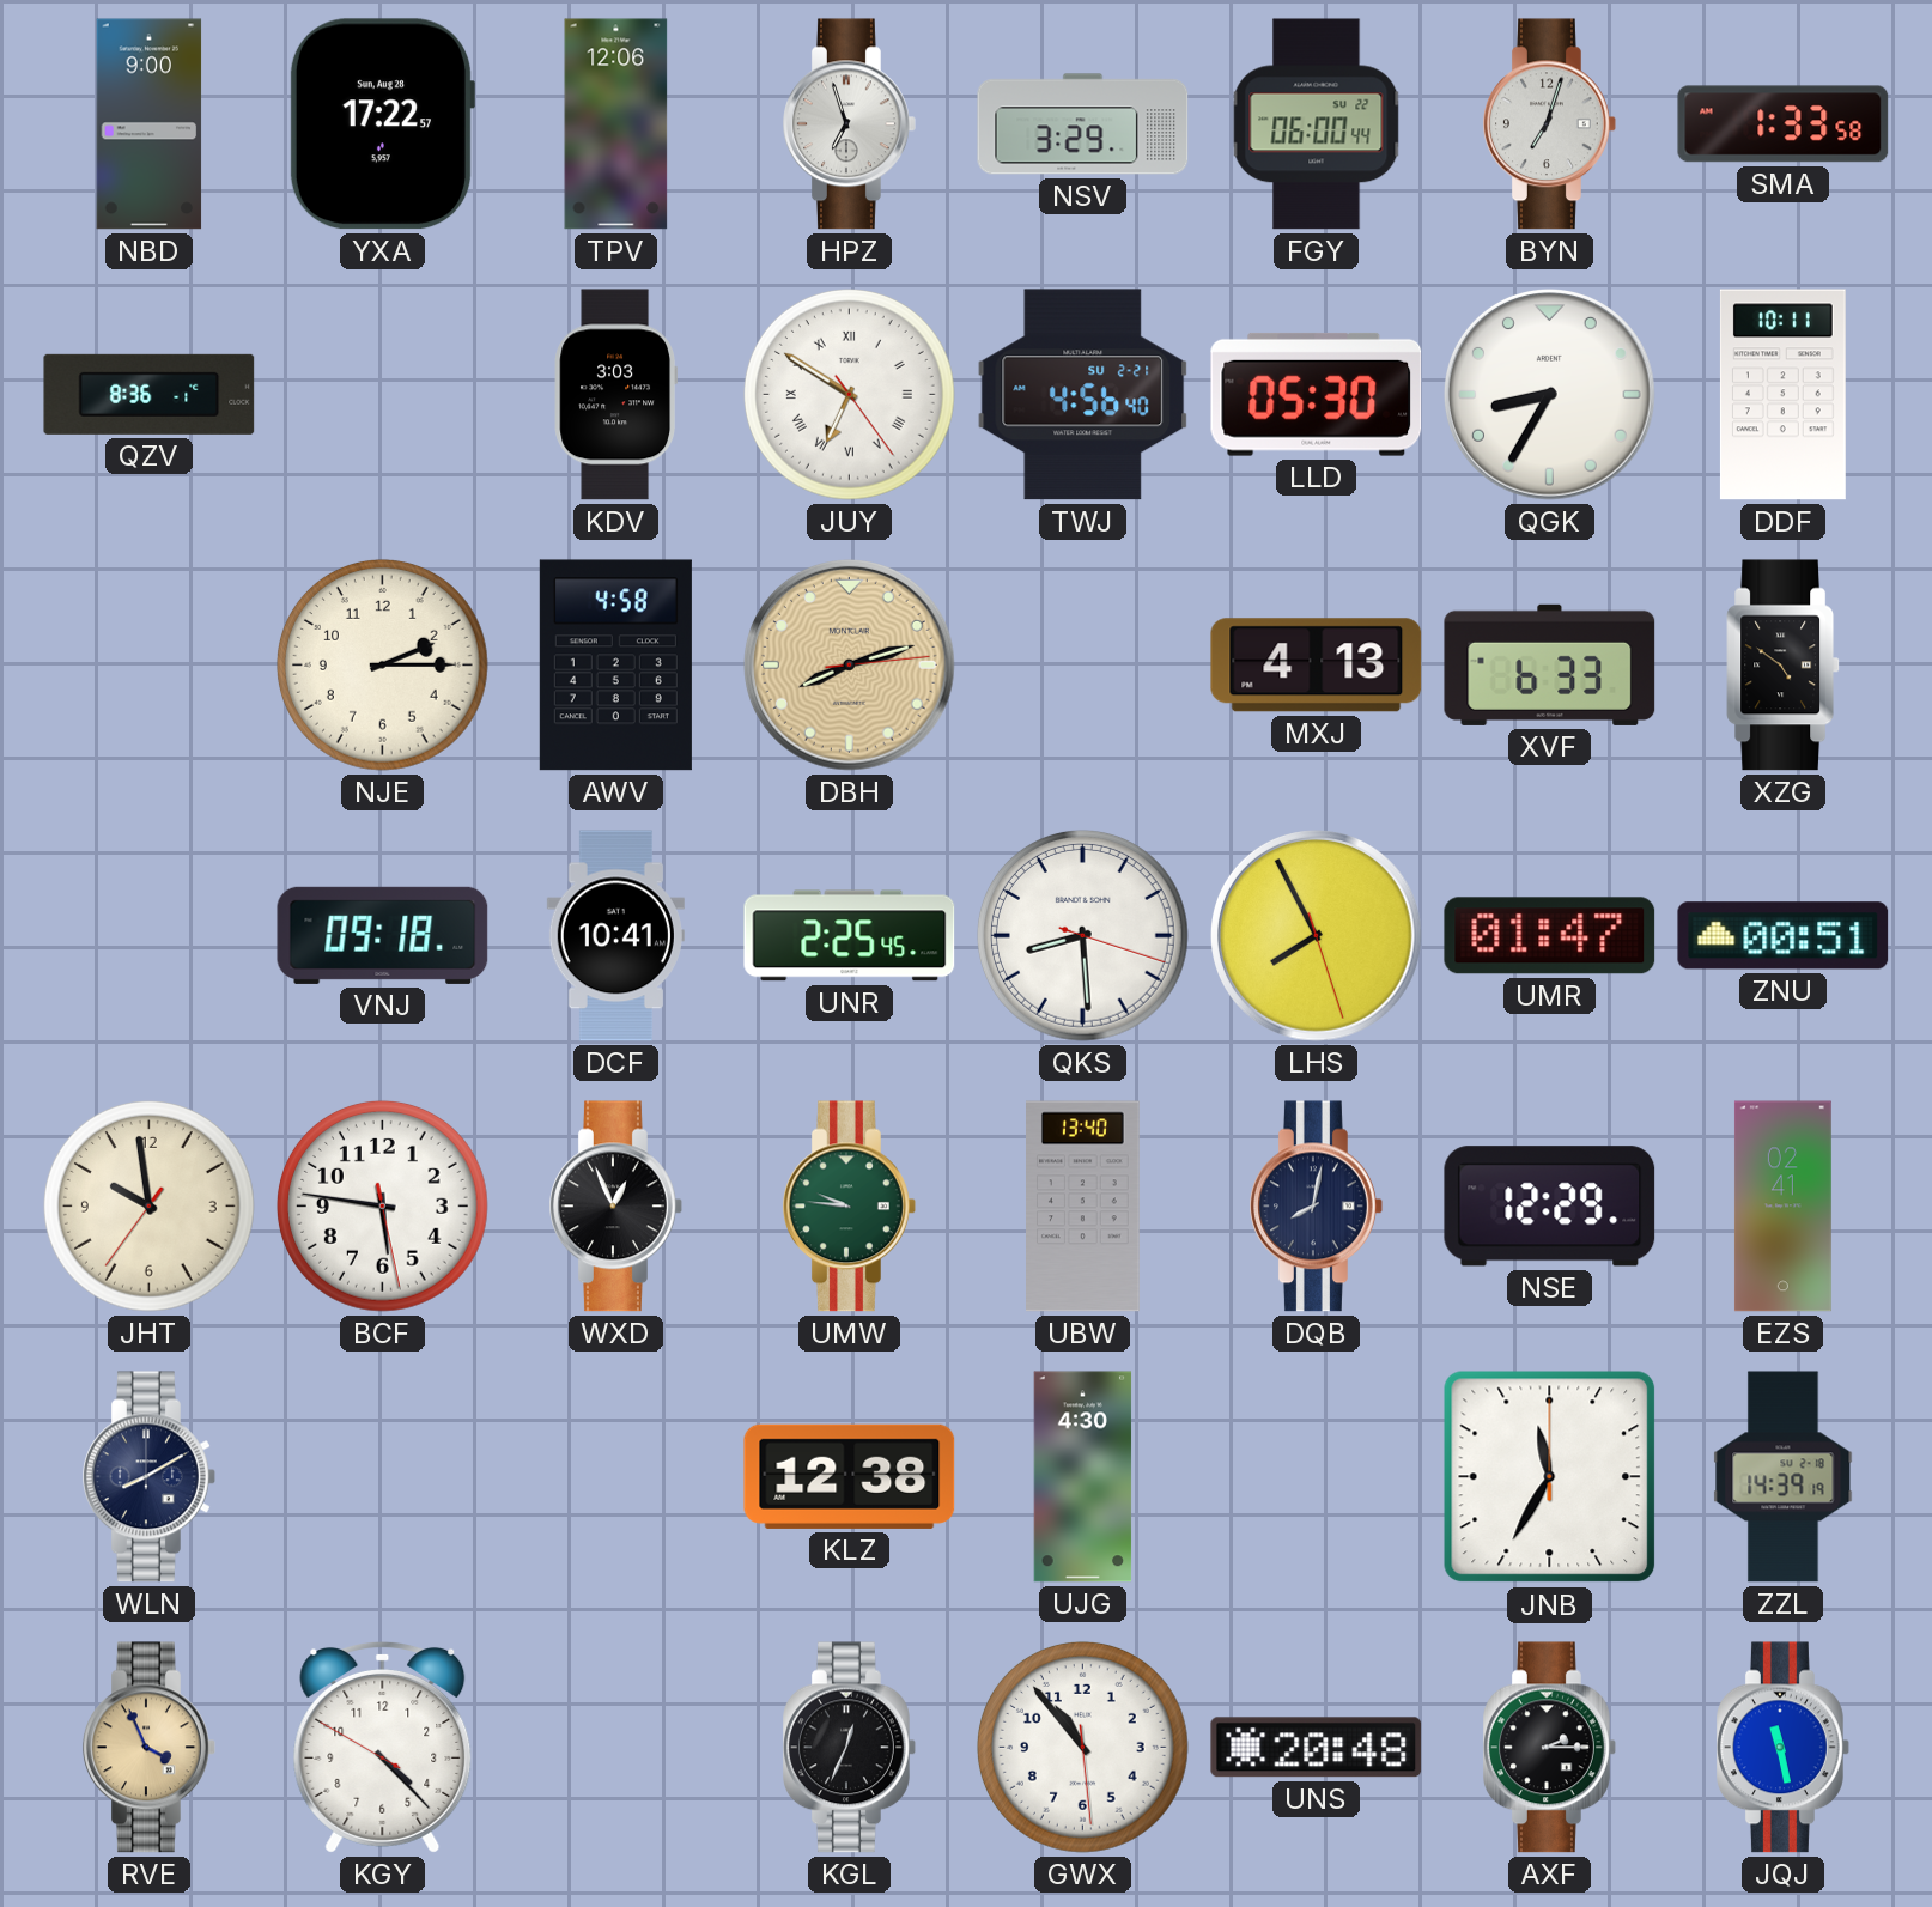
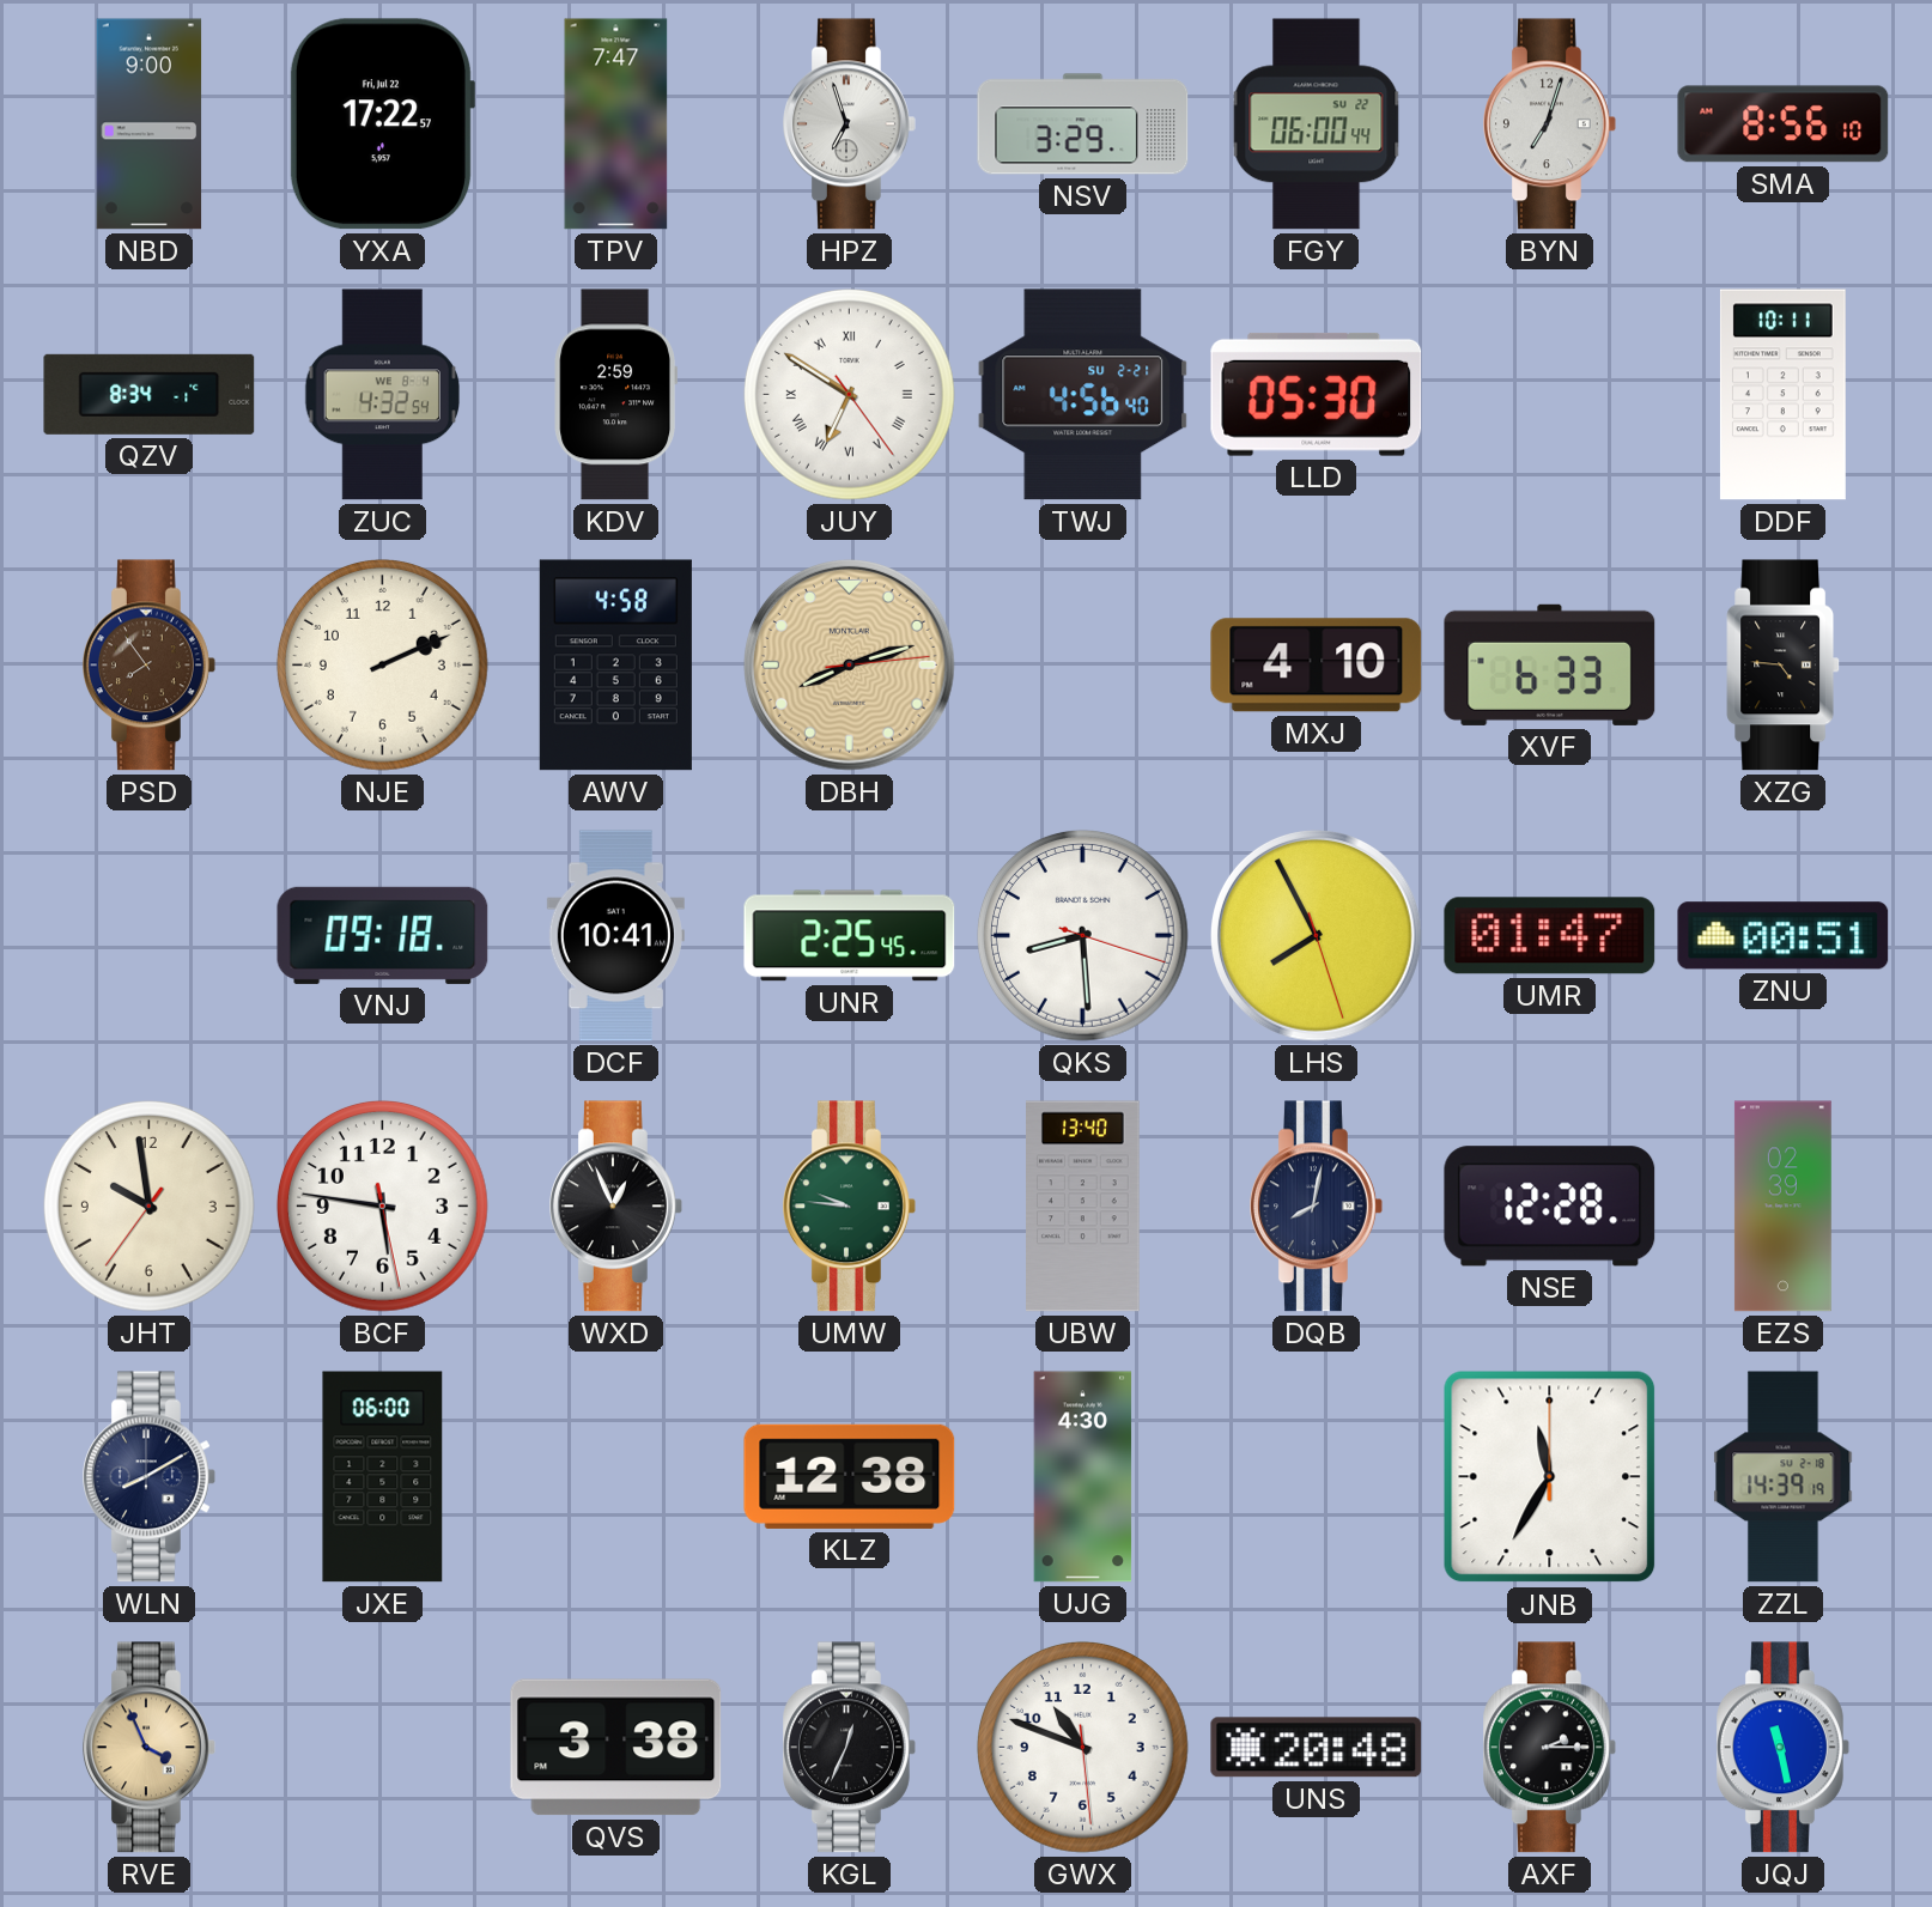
YXA date: Sun, Aug 28 -> Fri, Jul 22 (381, 124)
TPV: 12:06 -> 7:47 (616, 124)
SMA: 1:33 -> 8:56 (1784, 124)
QZV: 8:36 -> 8:34 (150, 394)
ZUC: none -> 4:32 (382, 395)
KDV: 3:03 -> 2:59 (615, 395)
QGK: 8:35 -> none (1550, 395)
PSD: none -> 7:54 (150, 666)
NJE: 2:15 -> 2:11 (382, 666)
MXJ: 4:13 -> 4:10 (1317, 666)
XZG: 4:51 -> 4:46 (1782, 666)
NSE: 12:29 -> 12:28 (1550, 1207)
EZS: 02:41 -> 02:39 (1782, 1207)
JXE: none -> 06:00 (383, 1477)
KGY: 4:22 -> none (383, 1748)
QVS: none -> 3:38 (616, 1748)
GWX: 10:53 -> 10:48 (1082, 1748)
